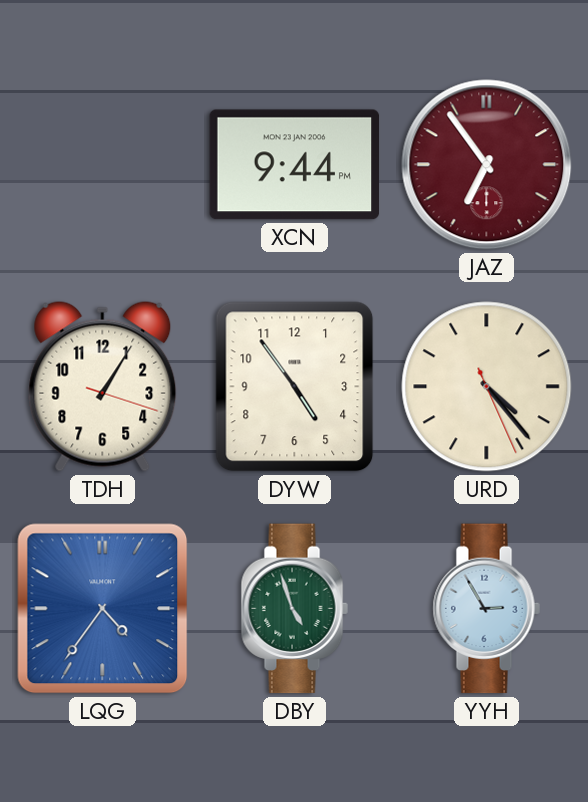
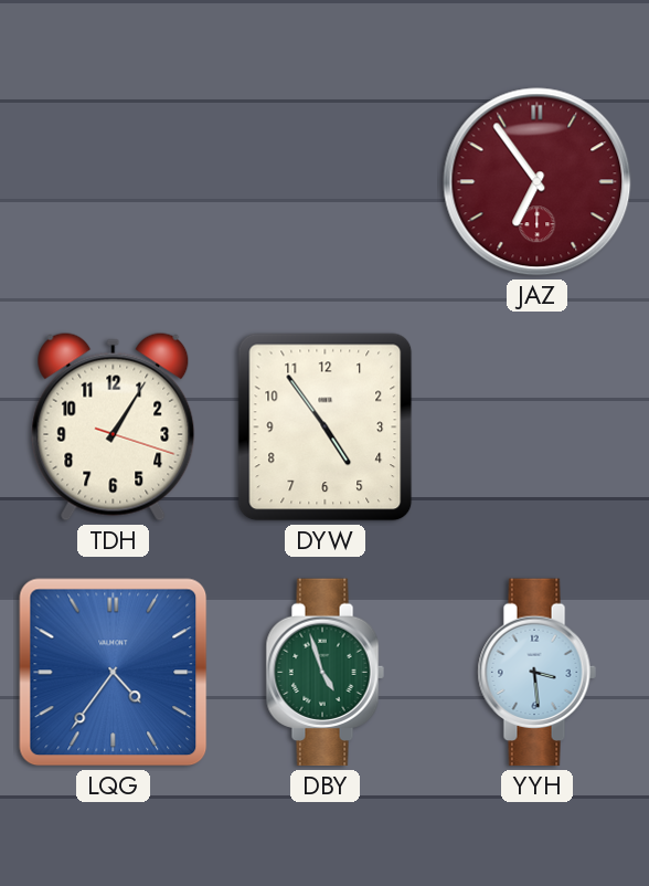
XCN: 9:44 -> none (295, 165)
URD: 4:23 -> none (487, 387)
YYH: 2:55 -> 3:29 (536, 673)
